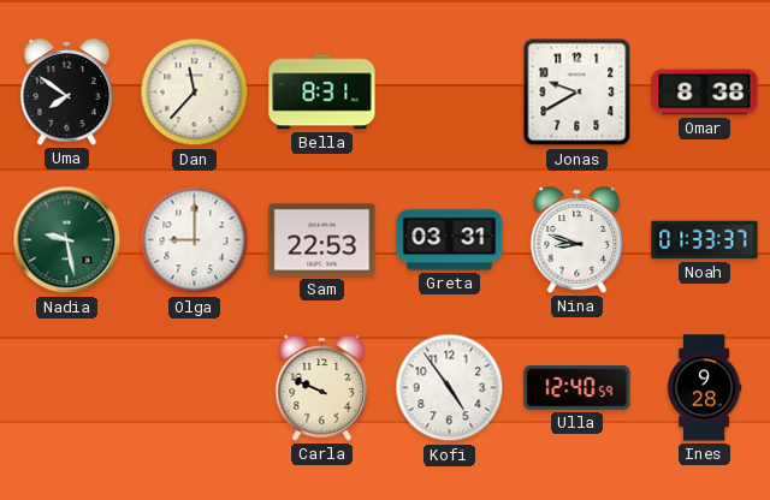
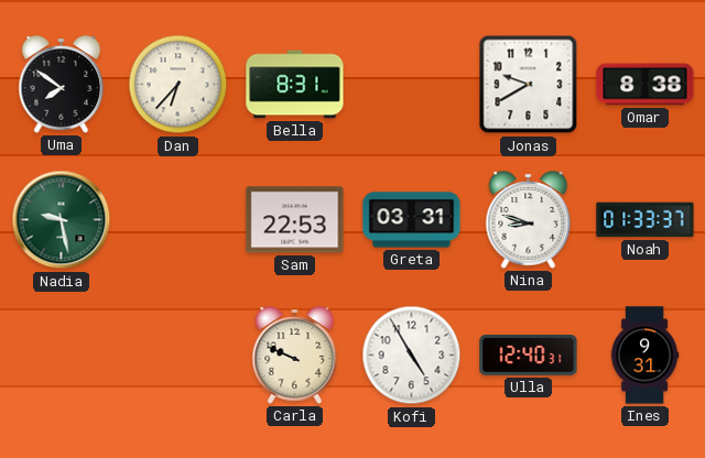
Dan: 11:37 -> 6:37 (178, 85)
Olga: 9:00 -> none (195, 240)
Kofi: 4:54 -> 4:55 (412, 356)
Ulla: 12:40:59 -> 12:40:31 (529, 356)
Ines: 9:28 -> 9:31 (644, 356)
